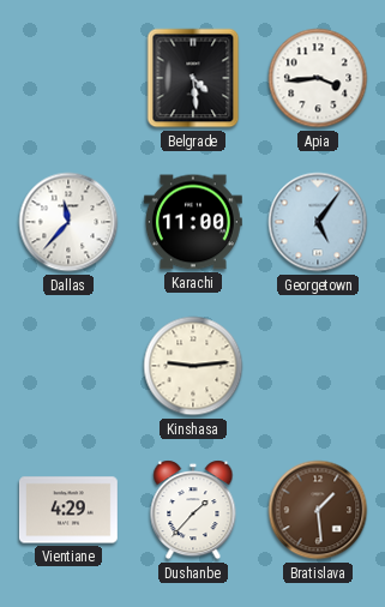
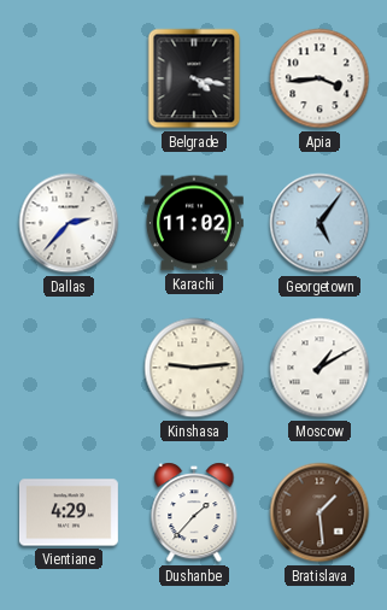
Belgrade: 4:29 -> 4:17 (194, 78)
Dallas: 11:37 -> 2:37 (69, 223)
Karachi: 11:00 -> 11:02 (194, 223)
Moscow: none -> 1:10 (319, 368)
